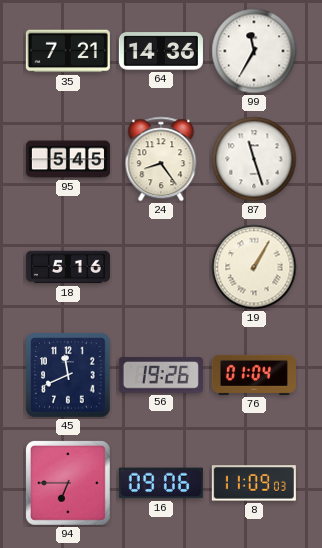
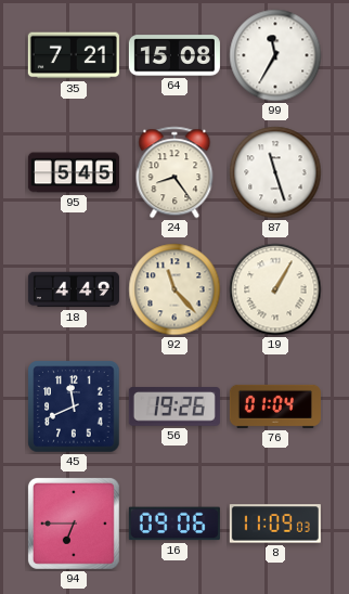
64: 14:36 -> 15:08 (174, 55)
18: 5:16 -> 4:49 (74, 289)
92: none -> 11:23 (174, 289)
